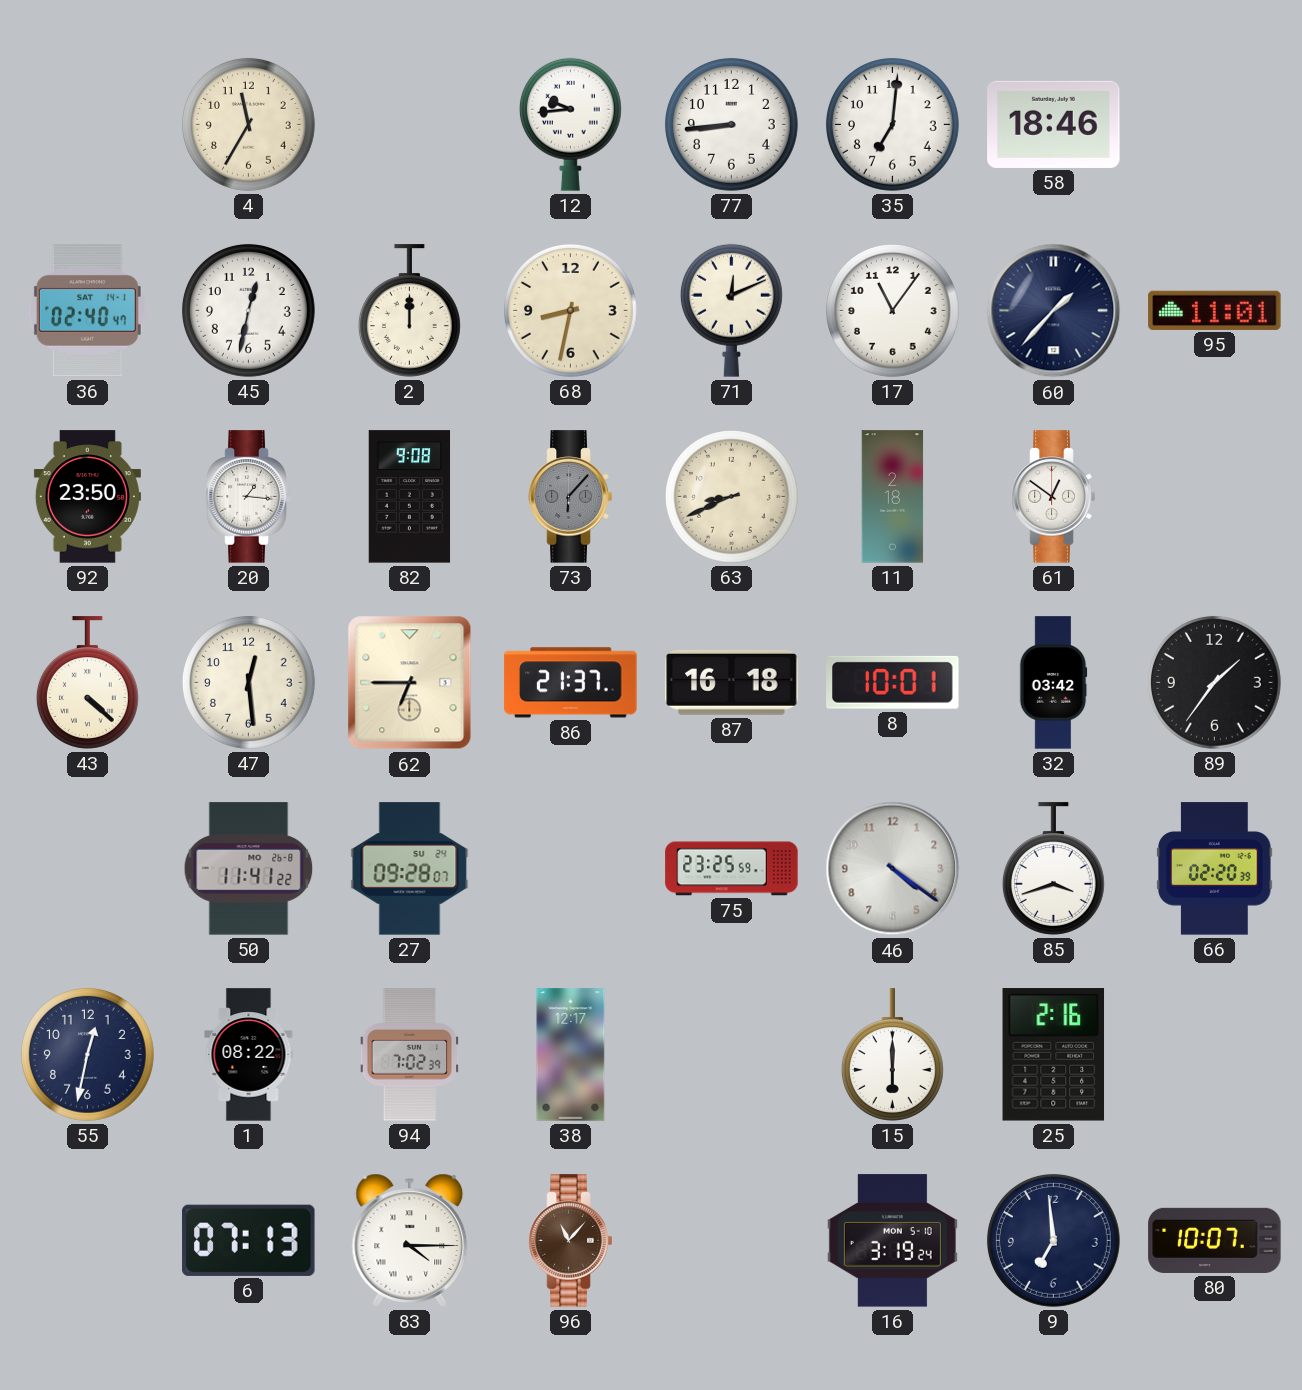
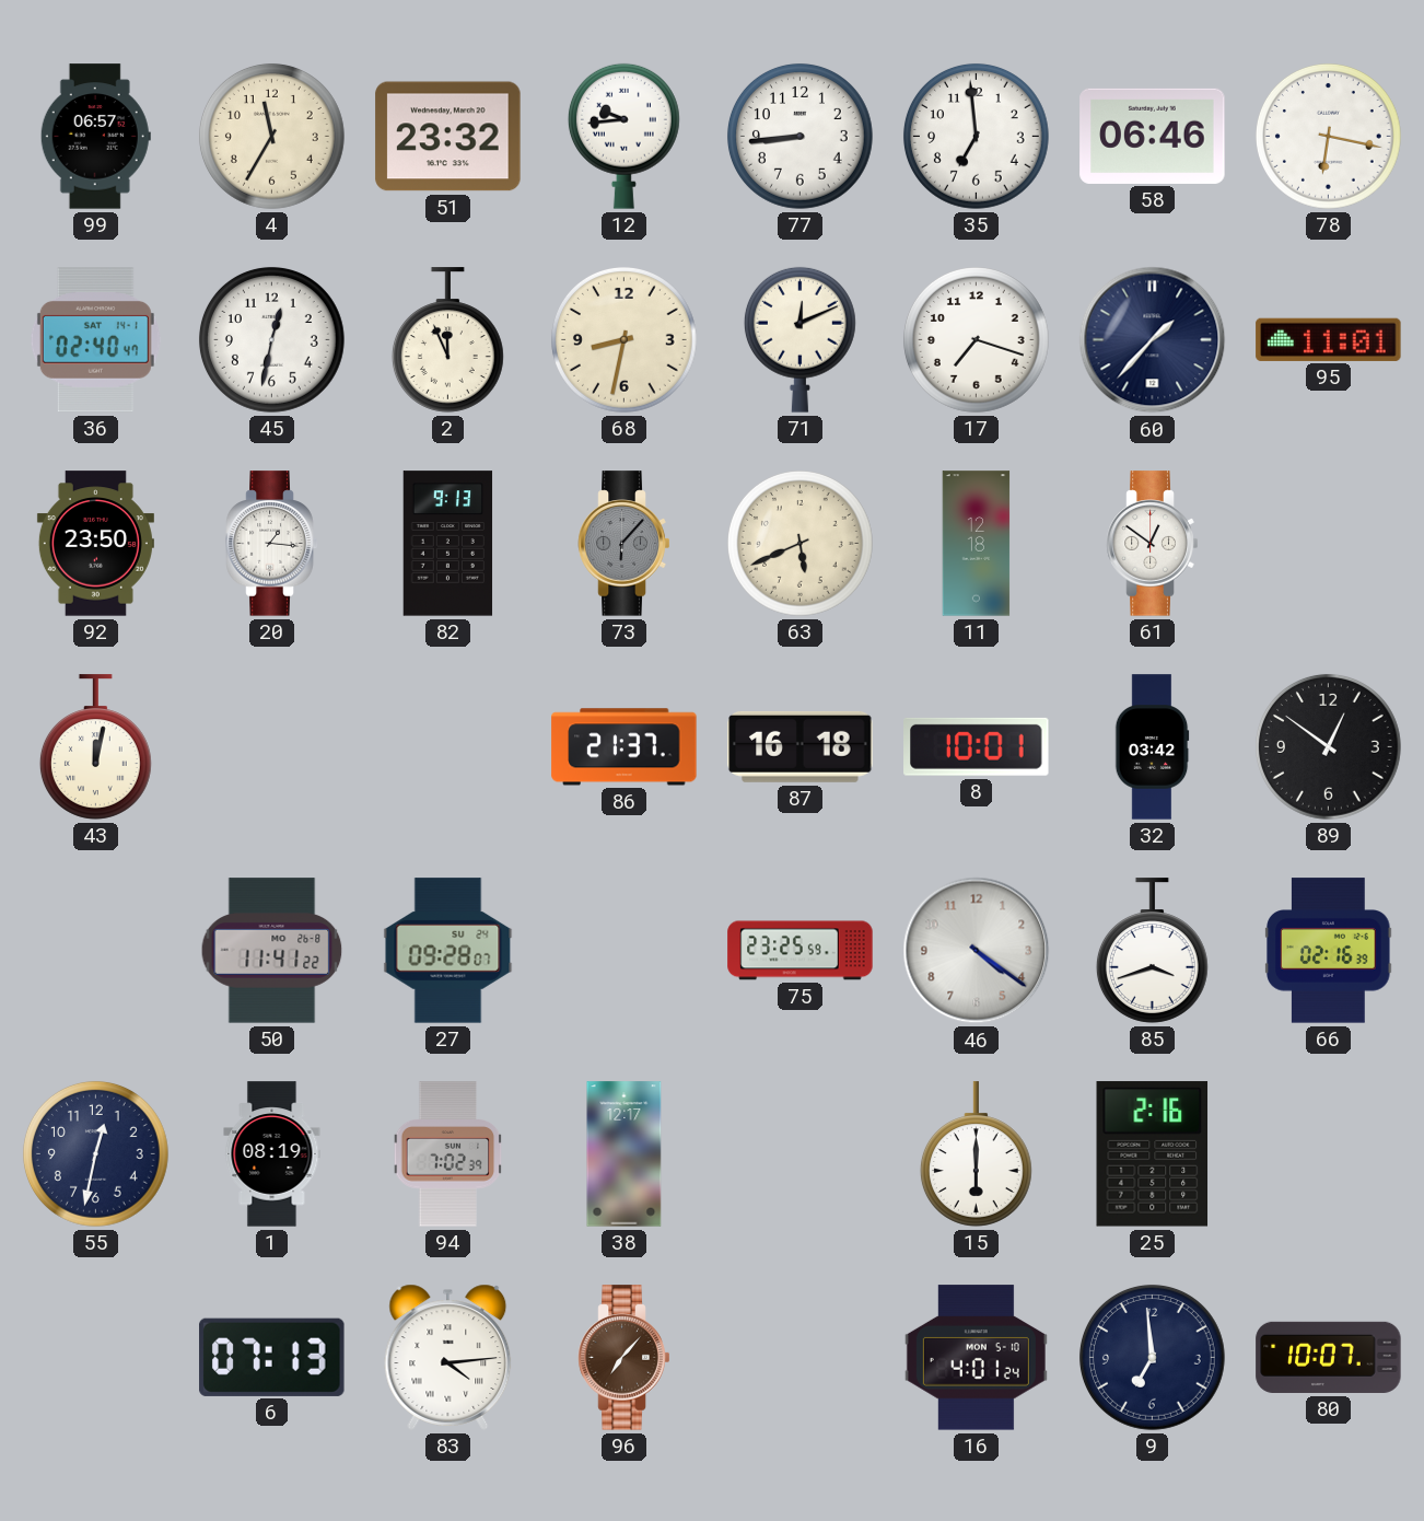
99: none -> 06:57 (95, 137)
51: none -> 23:32 (448, 137)
35: 7:01 -> 6:59 (976, 136)
58: 18:46 -> 06:46 (1153, 136)
78: none -> 6:17 (1328, 136)
2: 12:00 -> 11:56 (447, 340)
17: 11:06 -> 7:18 (976, 339)
82: 9:08 -> 9:13 (448, 544)
63: 8:41 -> 5:41 (799, 543)
11: 2:18 -> 12:18 (977, 544)
43: 4:22 -> 12:02 (95, 747)
47: 12:29 -> none (248, 682)
62: 6:45 -> none (410, 683)
89: 1:36 -> 12:51 (1328, 746)
66: 02:20 -> 02:16 (1329, 951)
1: 08:22 -> 08:19 (272, 1154)
83: 4:15 -> 4:14 (448, 1357)
96: 11:07 -> 7:07 (625, 1358)
16: 3:19 -> 4:01 (976, 1358)
